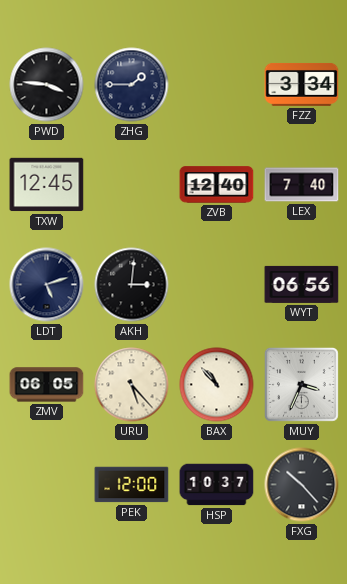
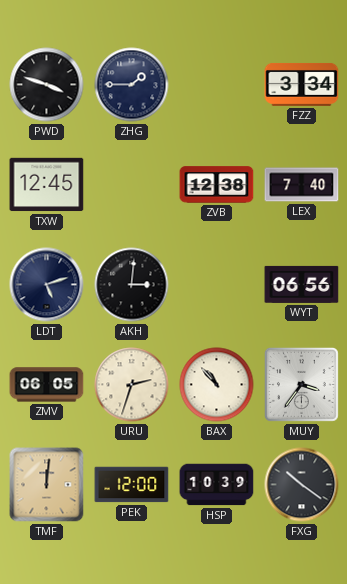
PWD: 3:46 -> 3:48 (47, 85)
ZVB: 12:40 -> 12:38 (217, 185)
URU: 5:23 -> 2:33 (132, 385)
MUY: 3:34 -> 3:36 (301, 384)
TMF: none -> 12:01 (47, 485)
HSP: 10:37 -> 10:39 (217, 485)
FXG: 10:23 -> 10:21 (302, 485)
